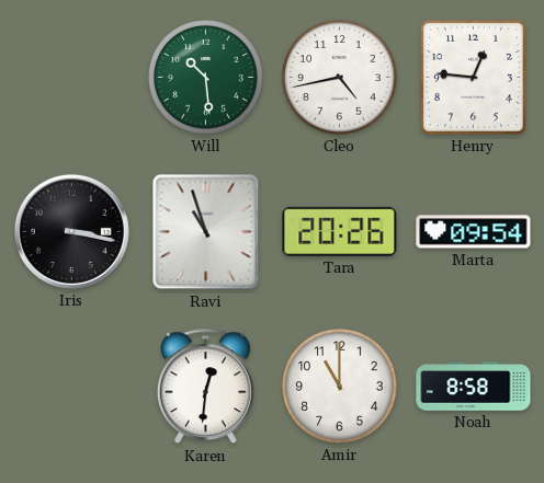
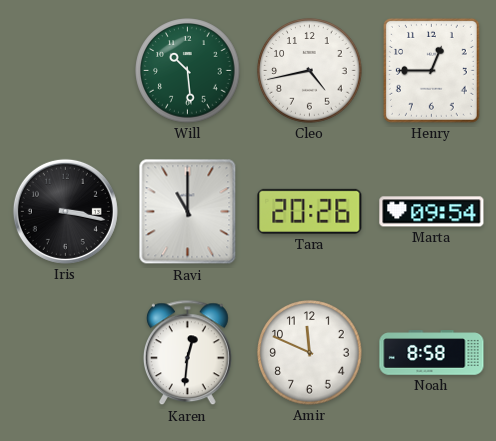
Henry: 12:46 -> 12:45 (431, 70)
Ravi: 10:57 -> 11:00 (188, 212)
Amir: 11:00 -> 11:49 (310, 353)
